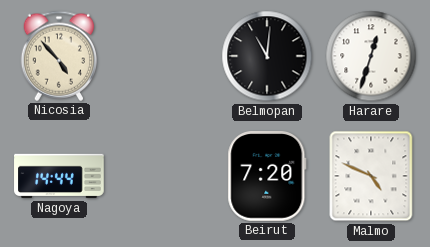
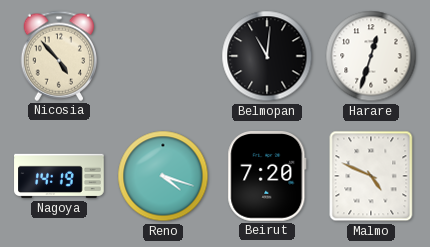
Nagoya: 14:44 -> 14:19 (59, 176)
Reno: none -> 4:18 (163, 176)
